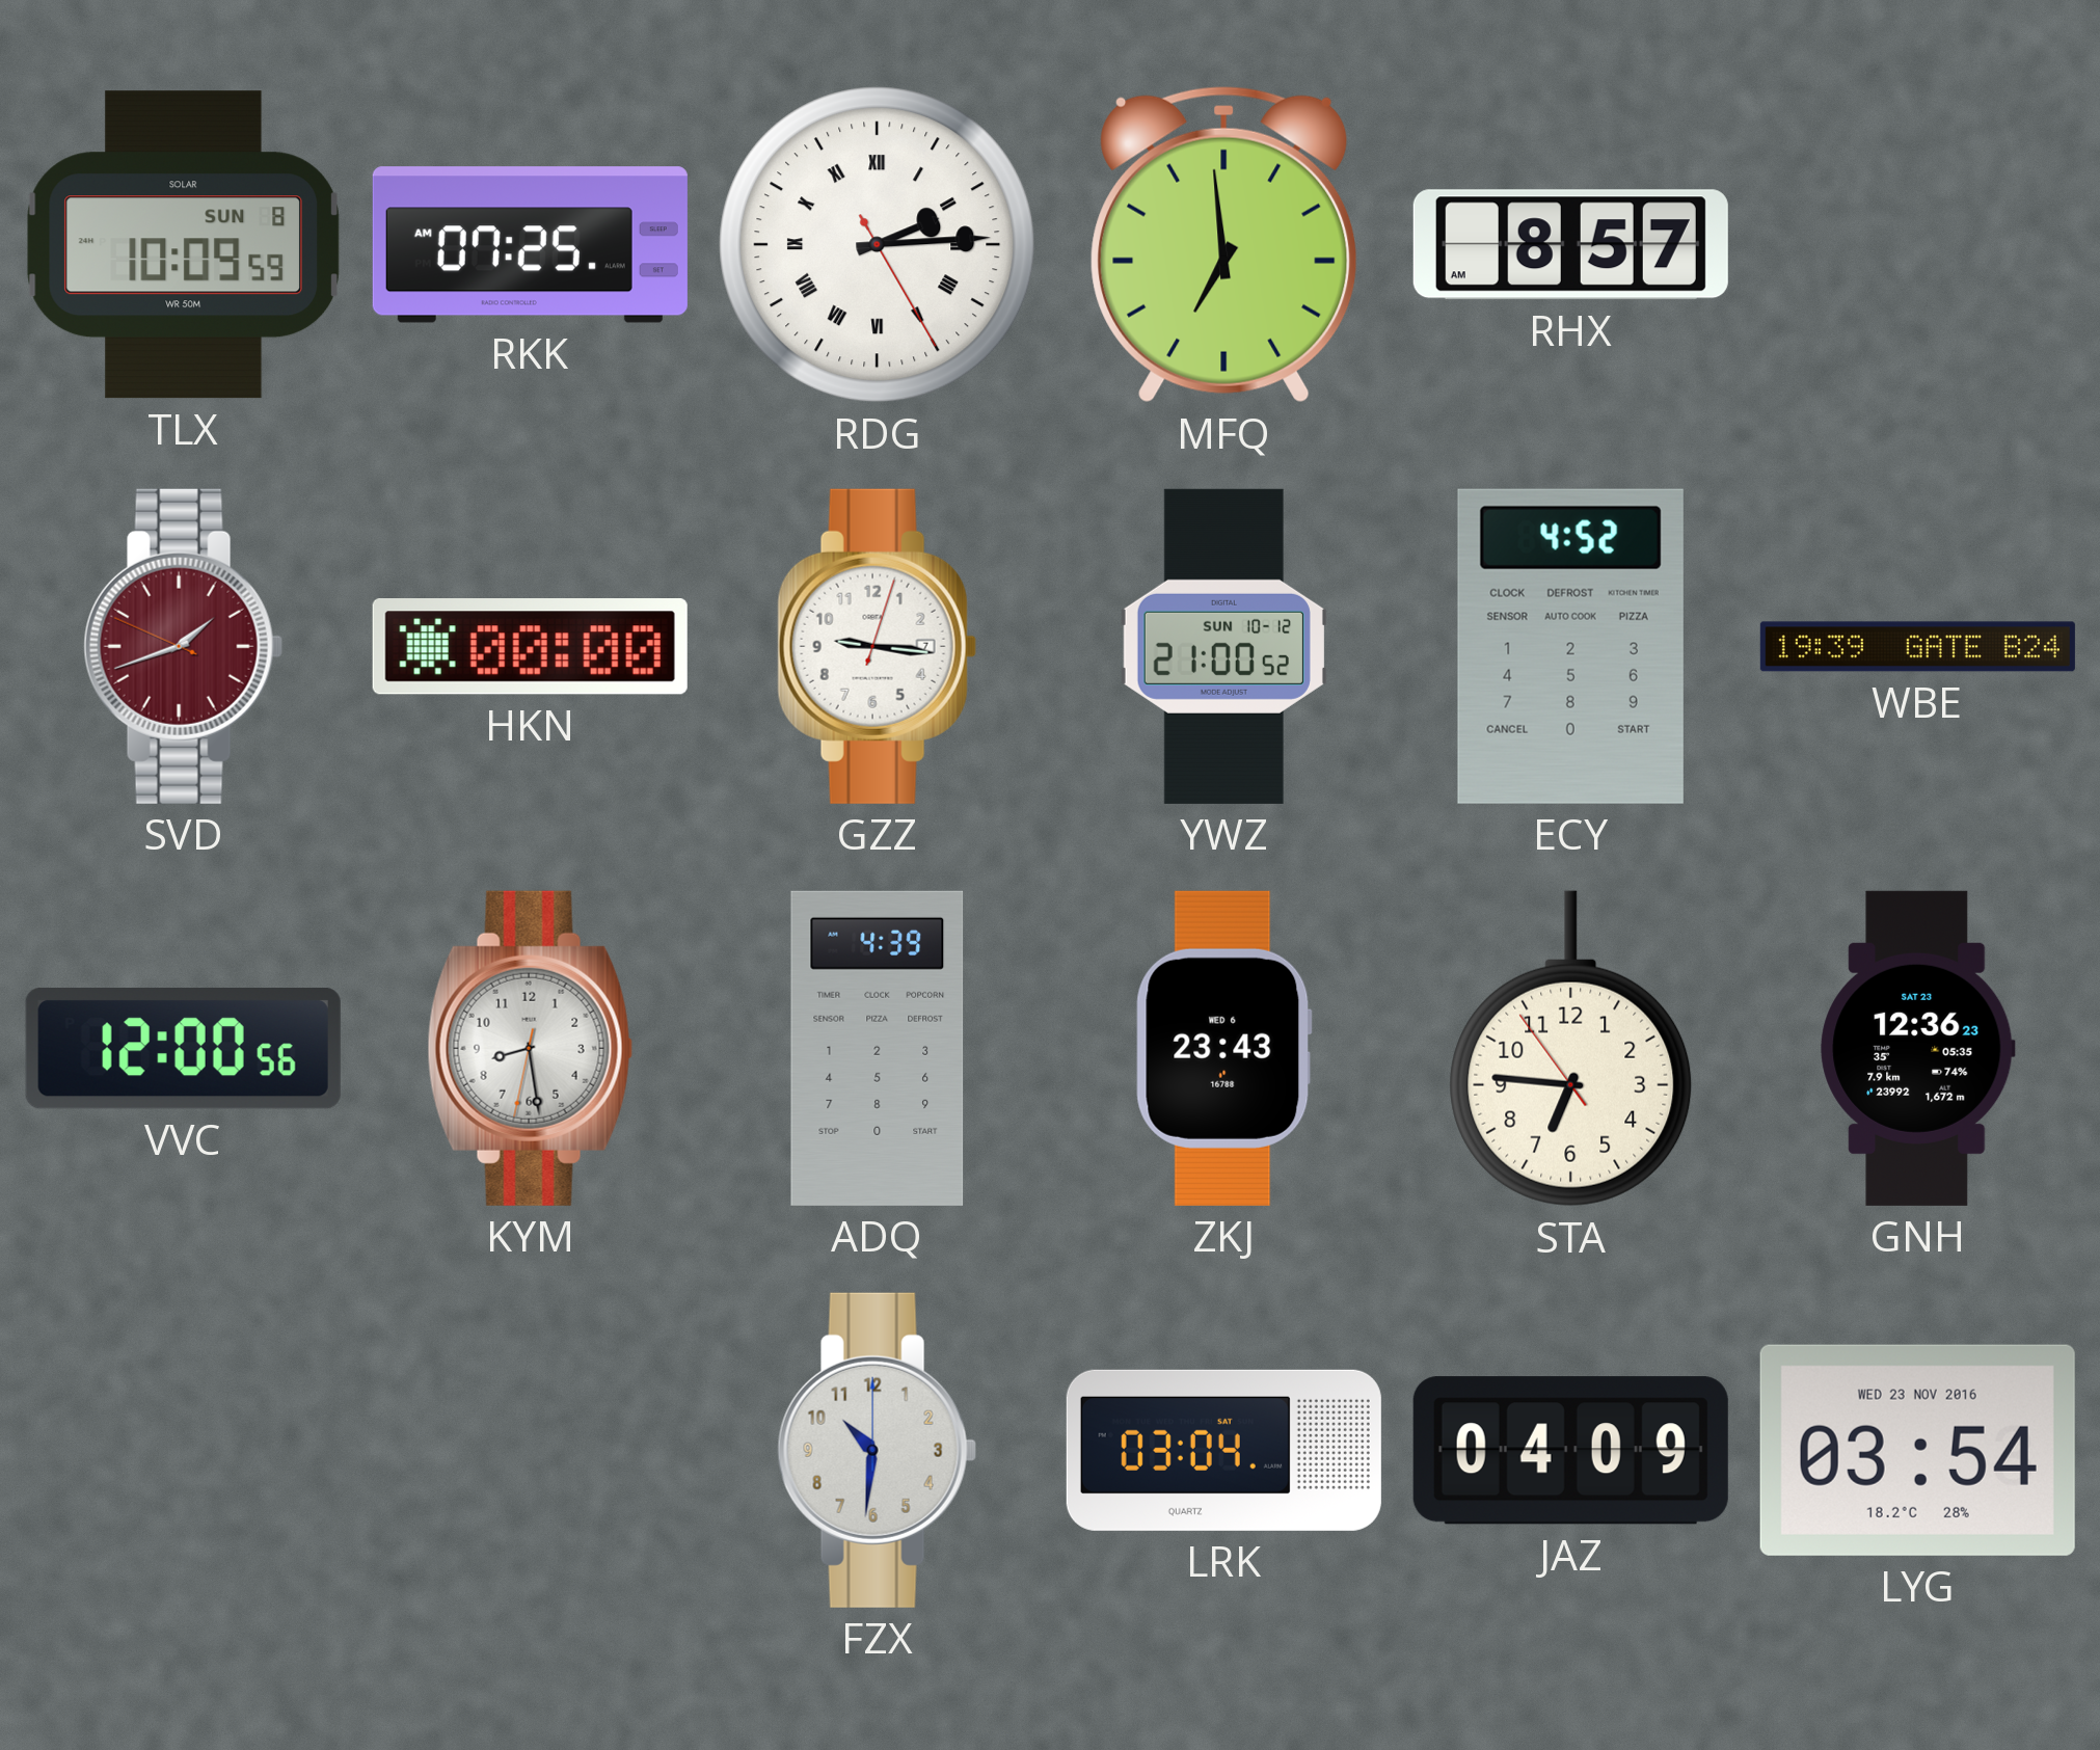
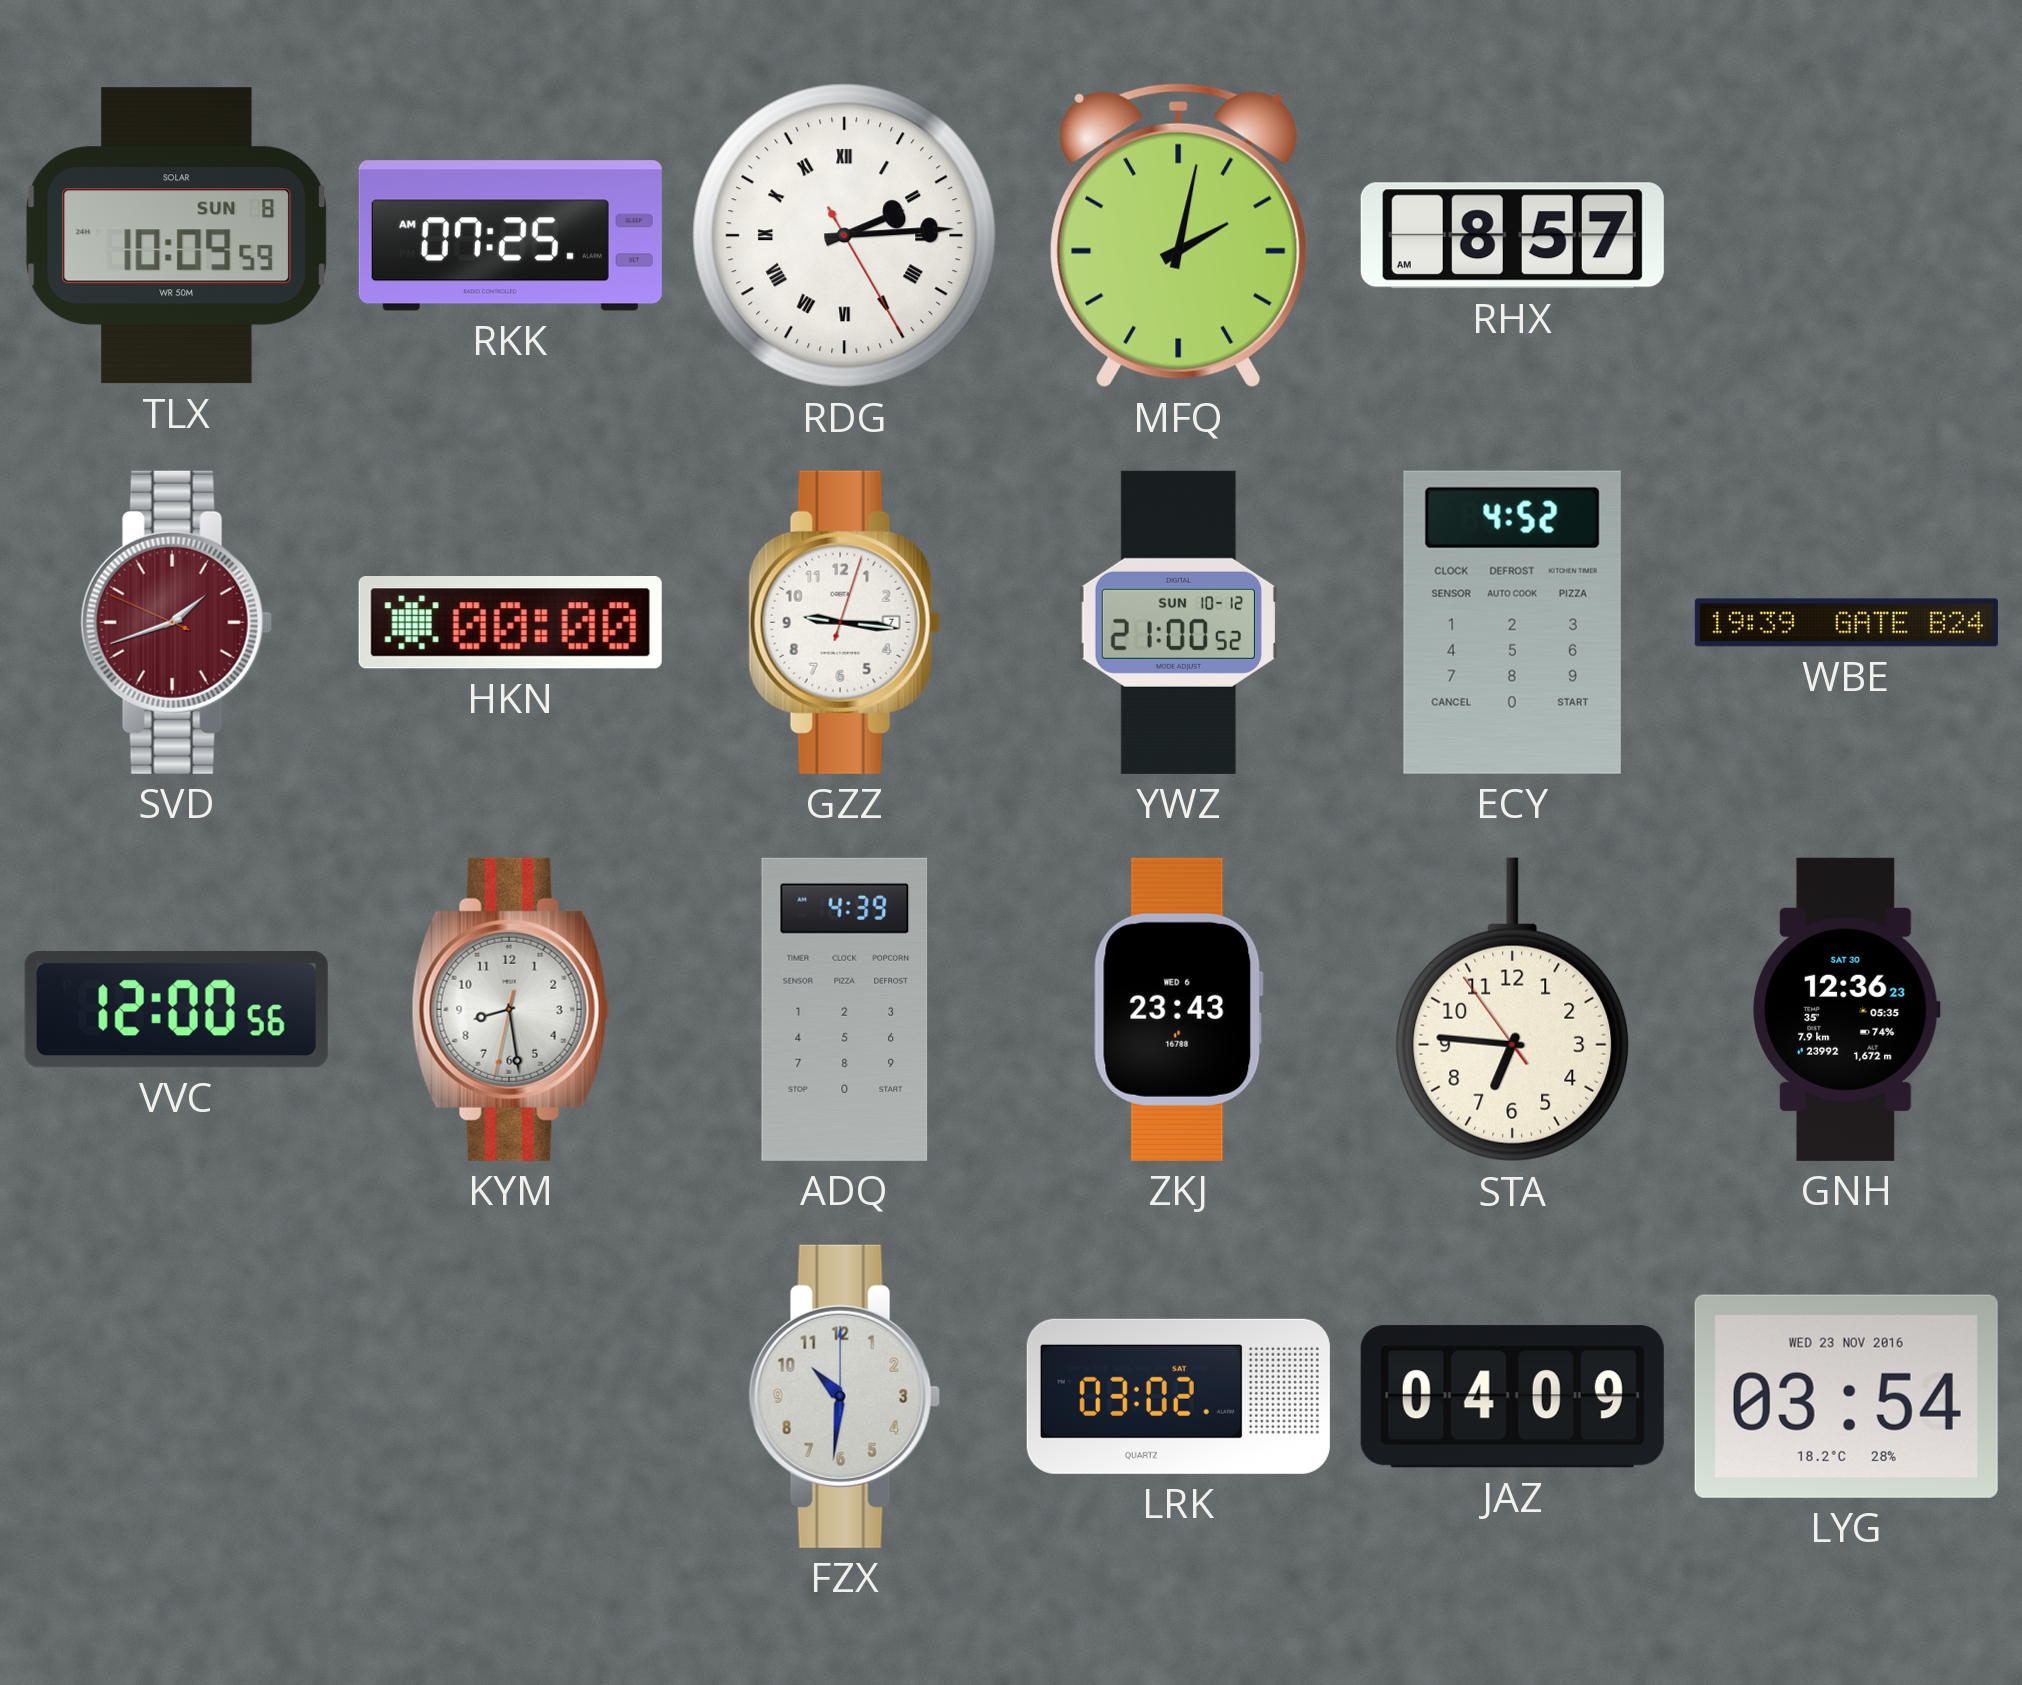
MFQ: 6:59 -> 2:02 (1179, 236)
GNH date: SAT 23 -> SAT 30 (1847, 1009)
LRK: 03:04 -> 03:02 (1178, 1396)
